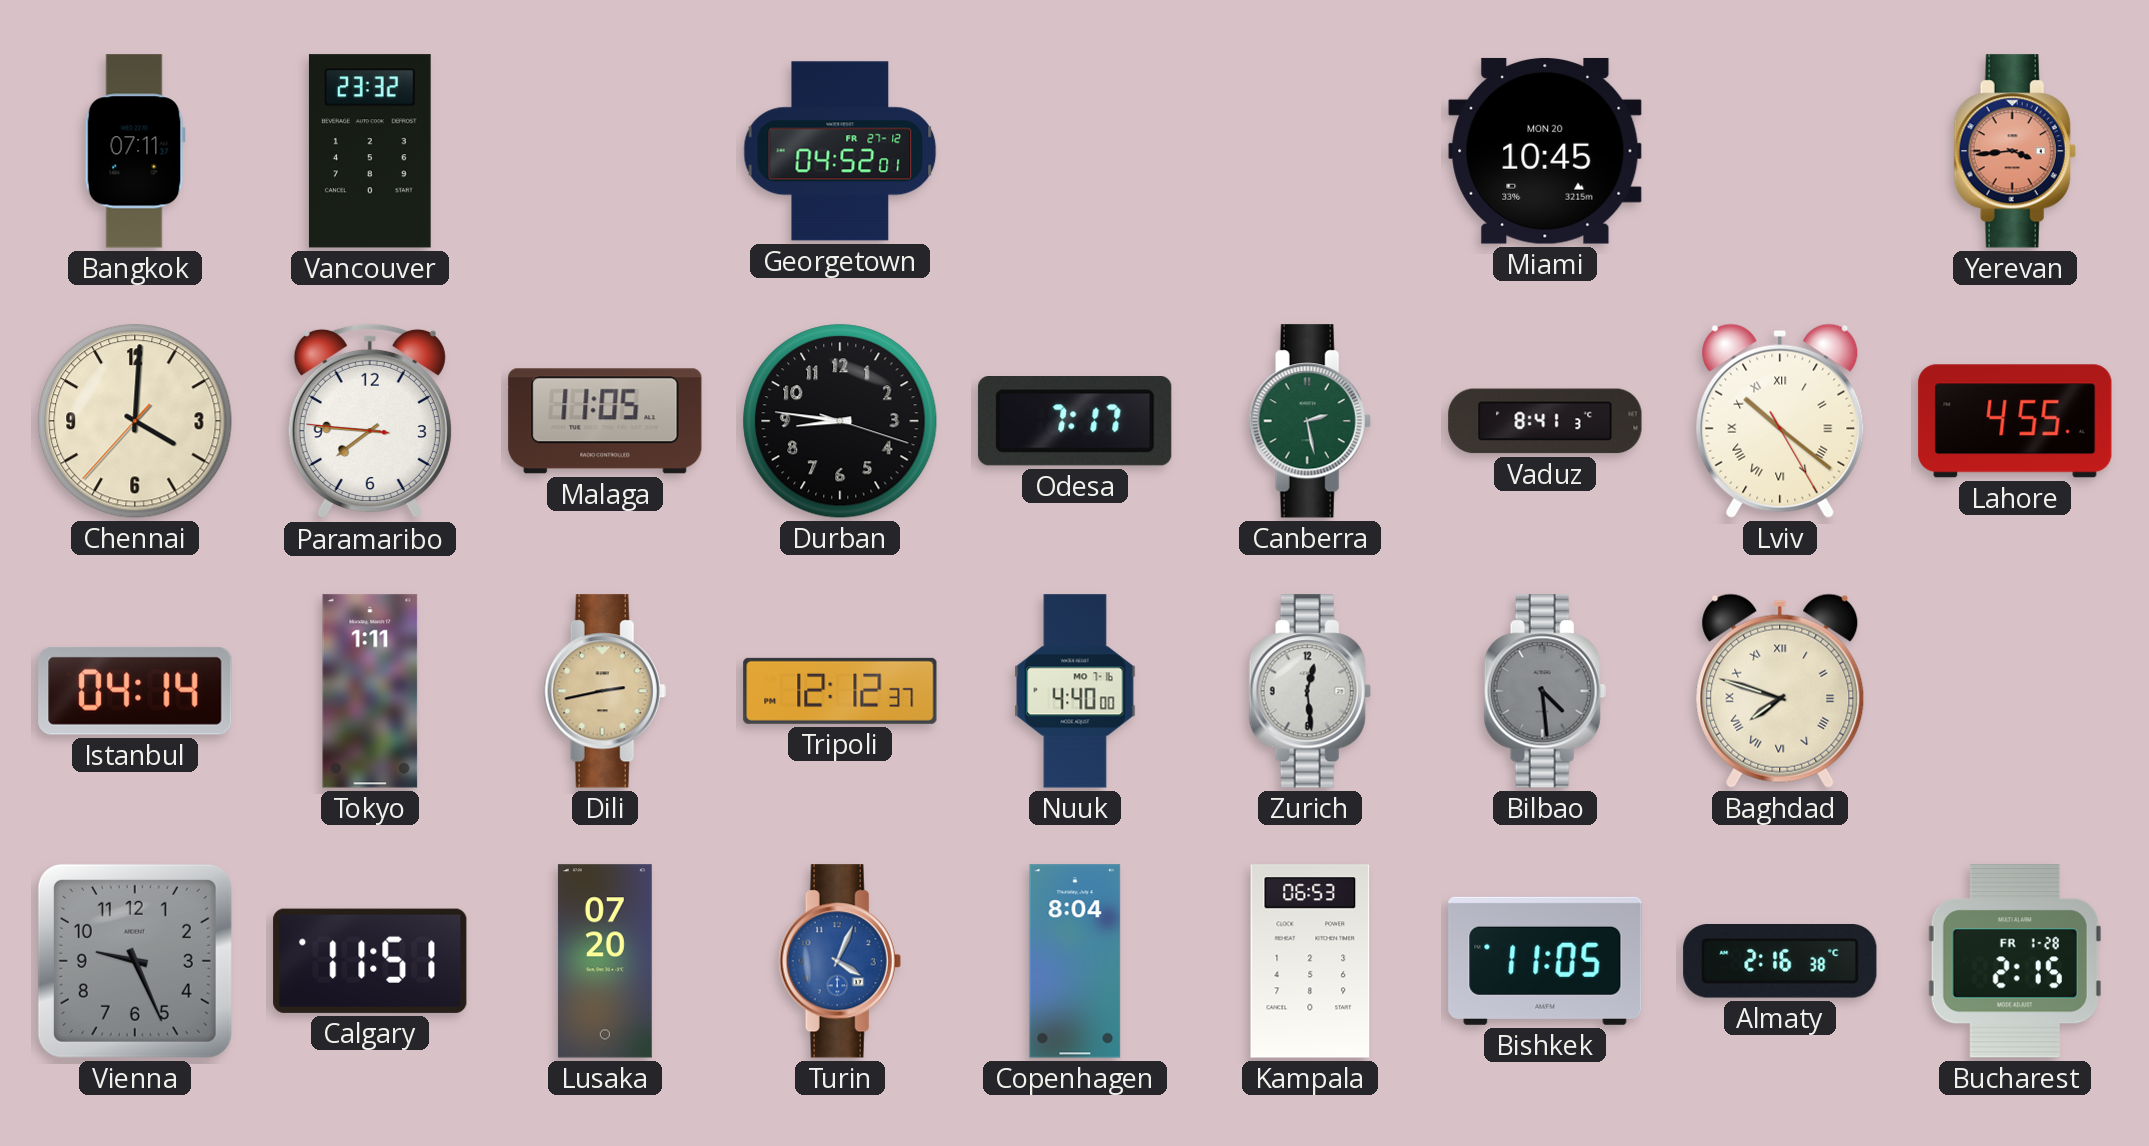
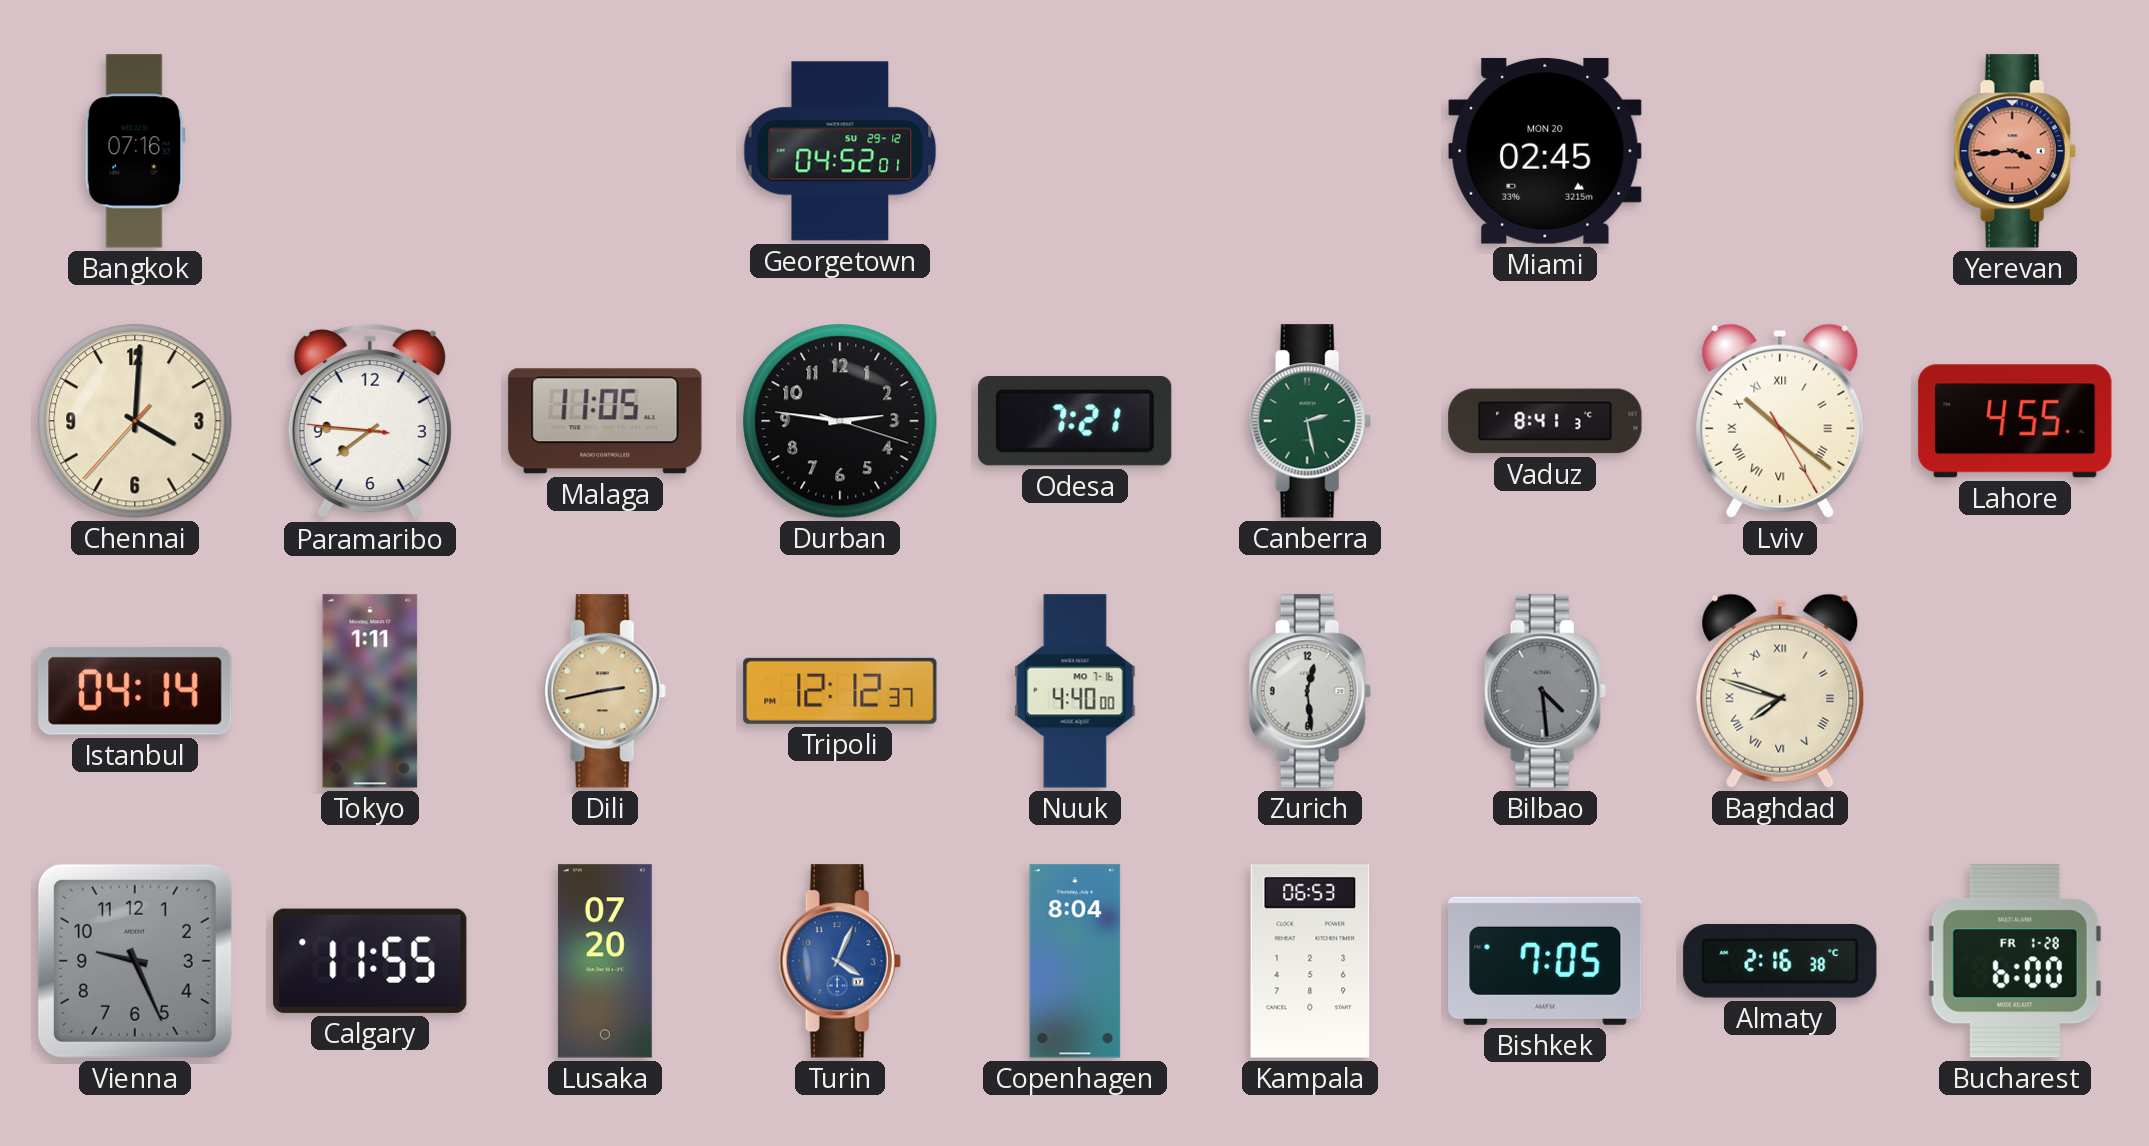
Bangkok: 07:11 -> 07:16 (135, 151)
Vancouver: 23:32 -> none (370, 151)
Georgetown date: FR 27-12 -> SU 29-12 (840, 151)
Miami: 10:45 -> 02:45 (1545, 151)
Durban: 8:46 -> 2:46 (840, 421)
Odesa: 7:17 -> 7:21 (1075, 421)
Calgary: 11:51 -> 11:55 (370, 961)
Bishkek: 11:05 -> 7:05 (1545, 961)
Bucharest: 2:15 -> 6:00 (2015, 961)
